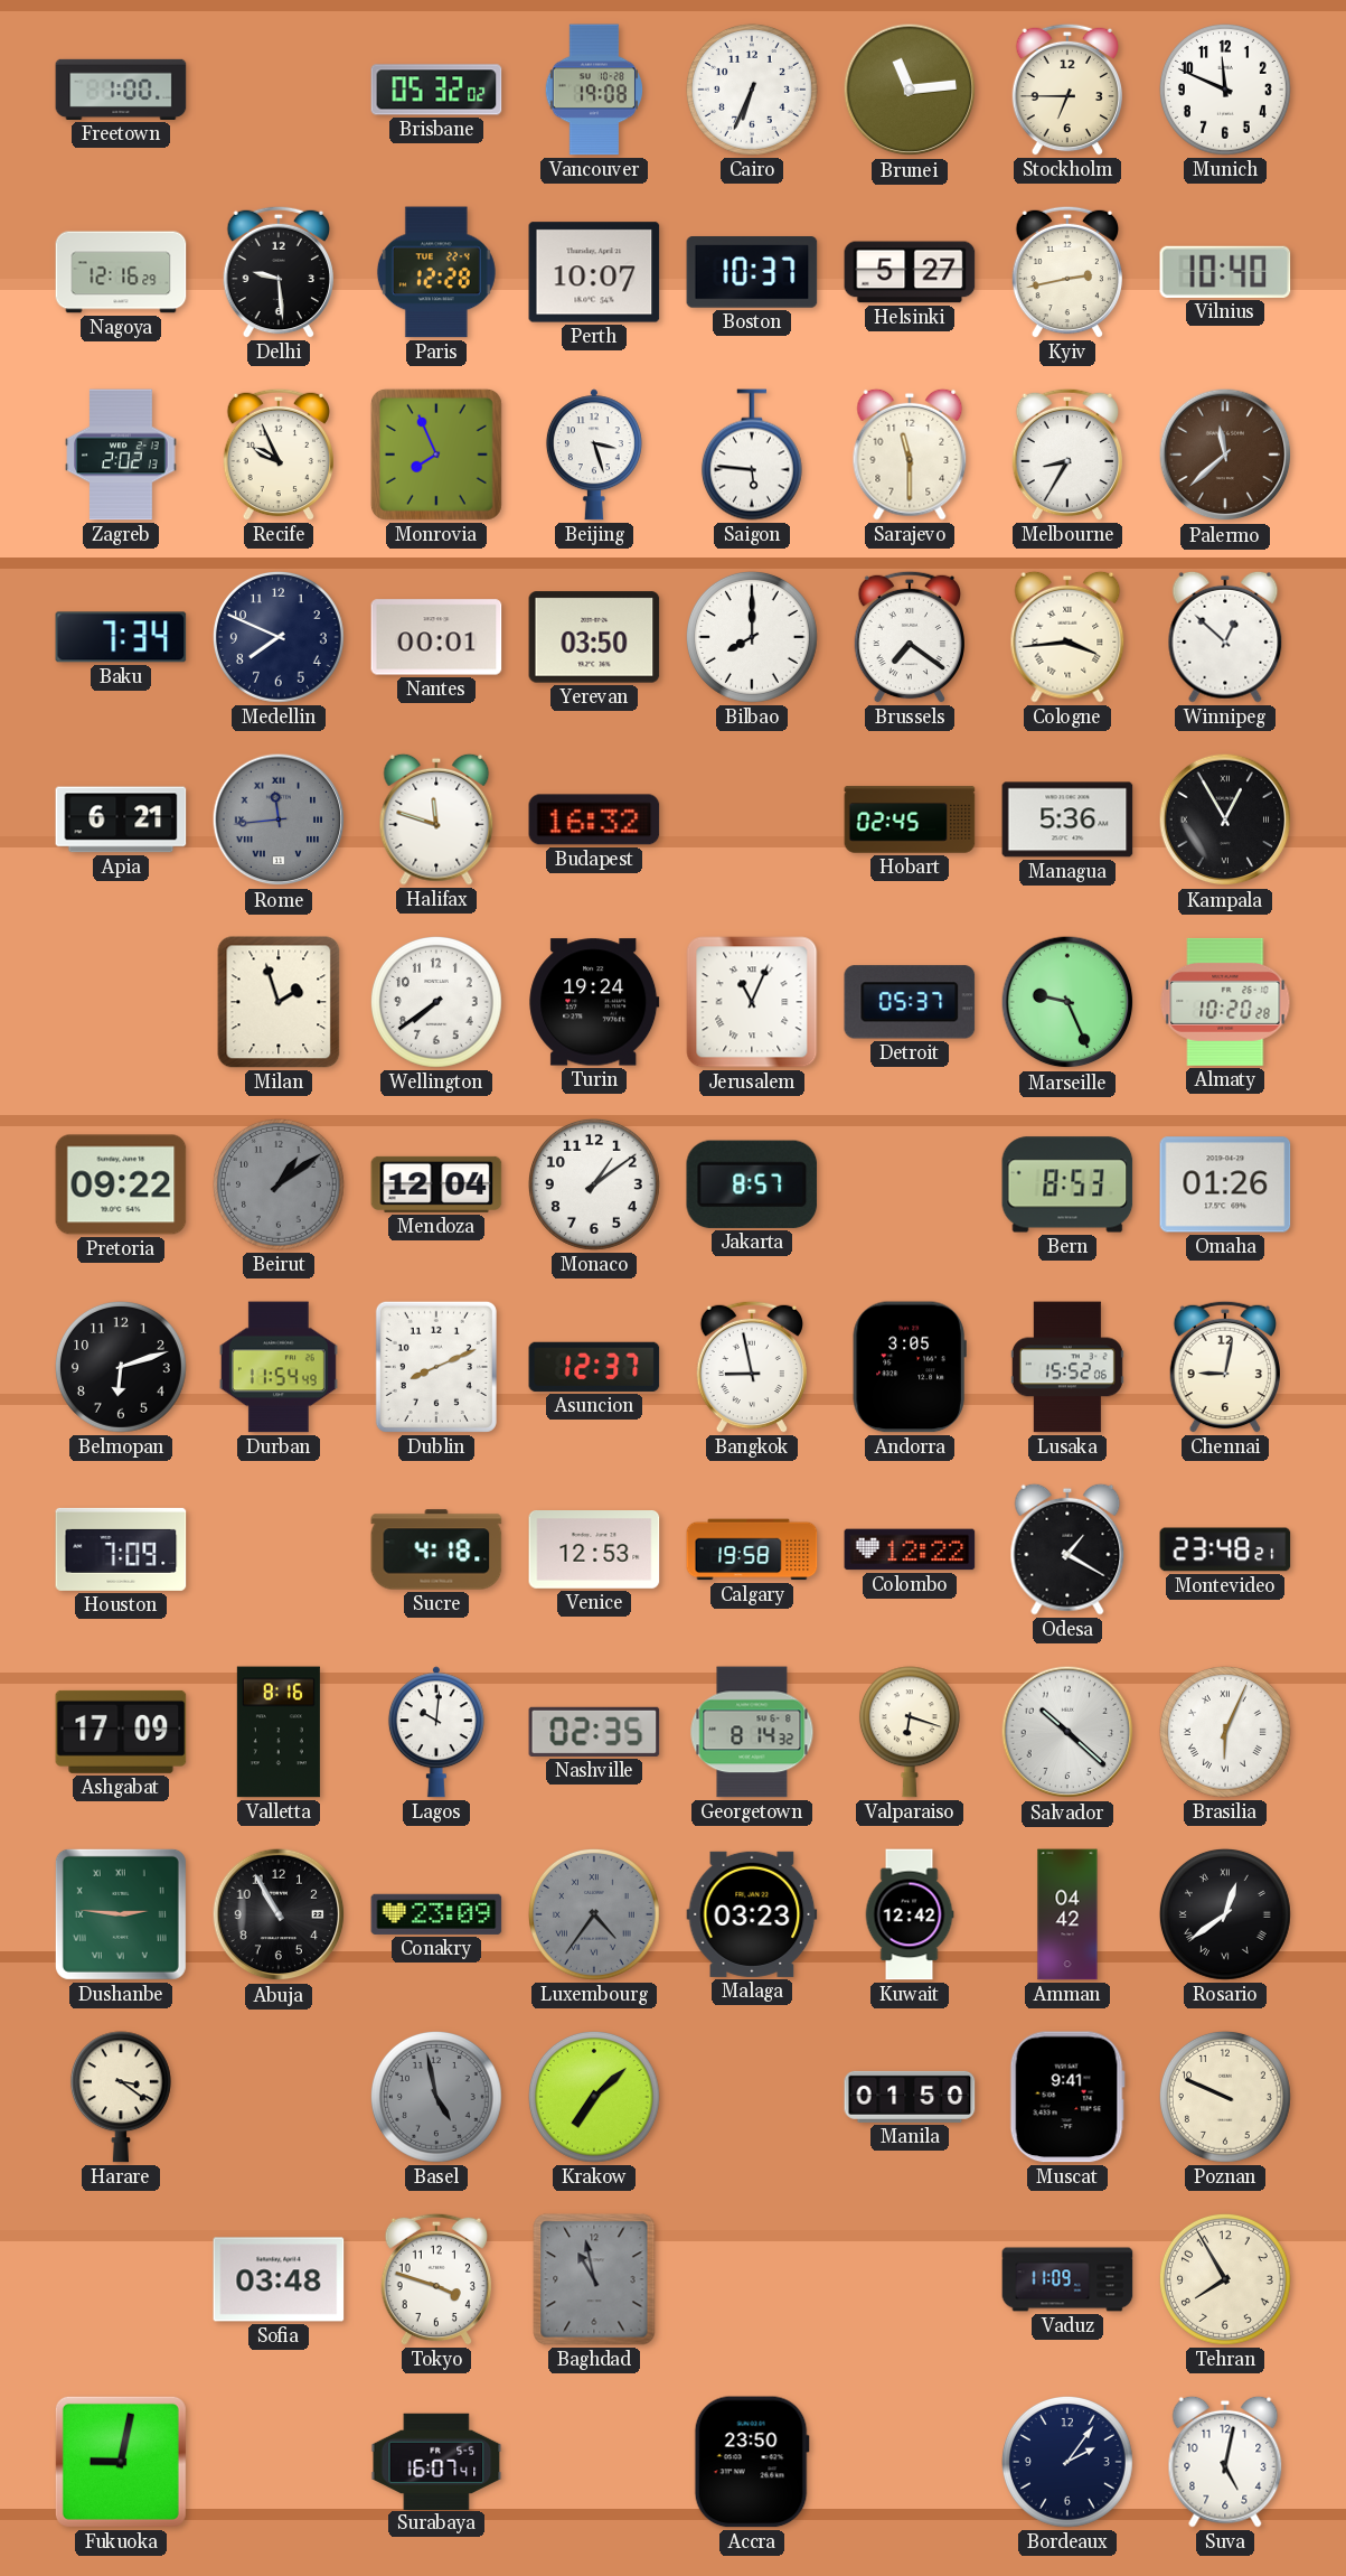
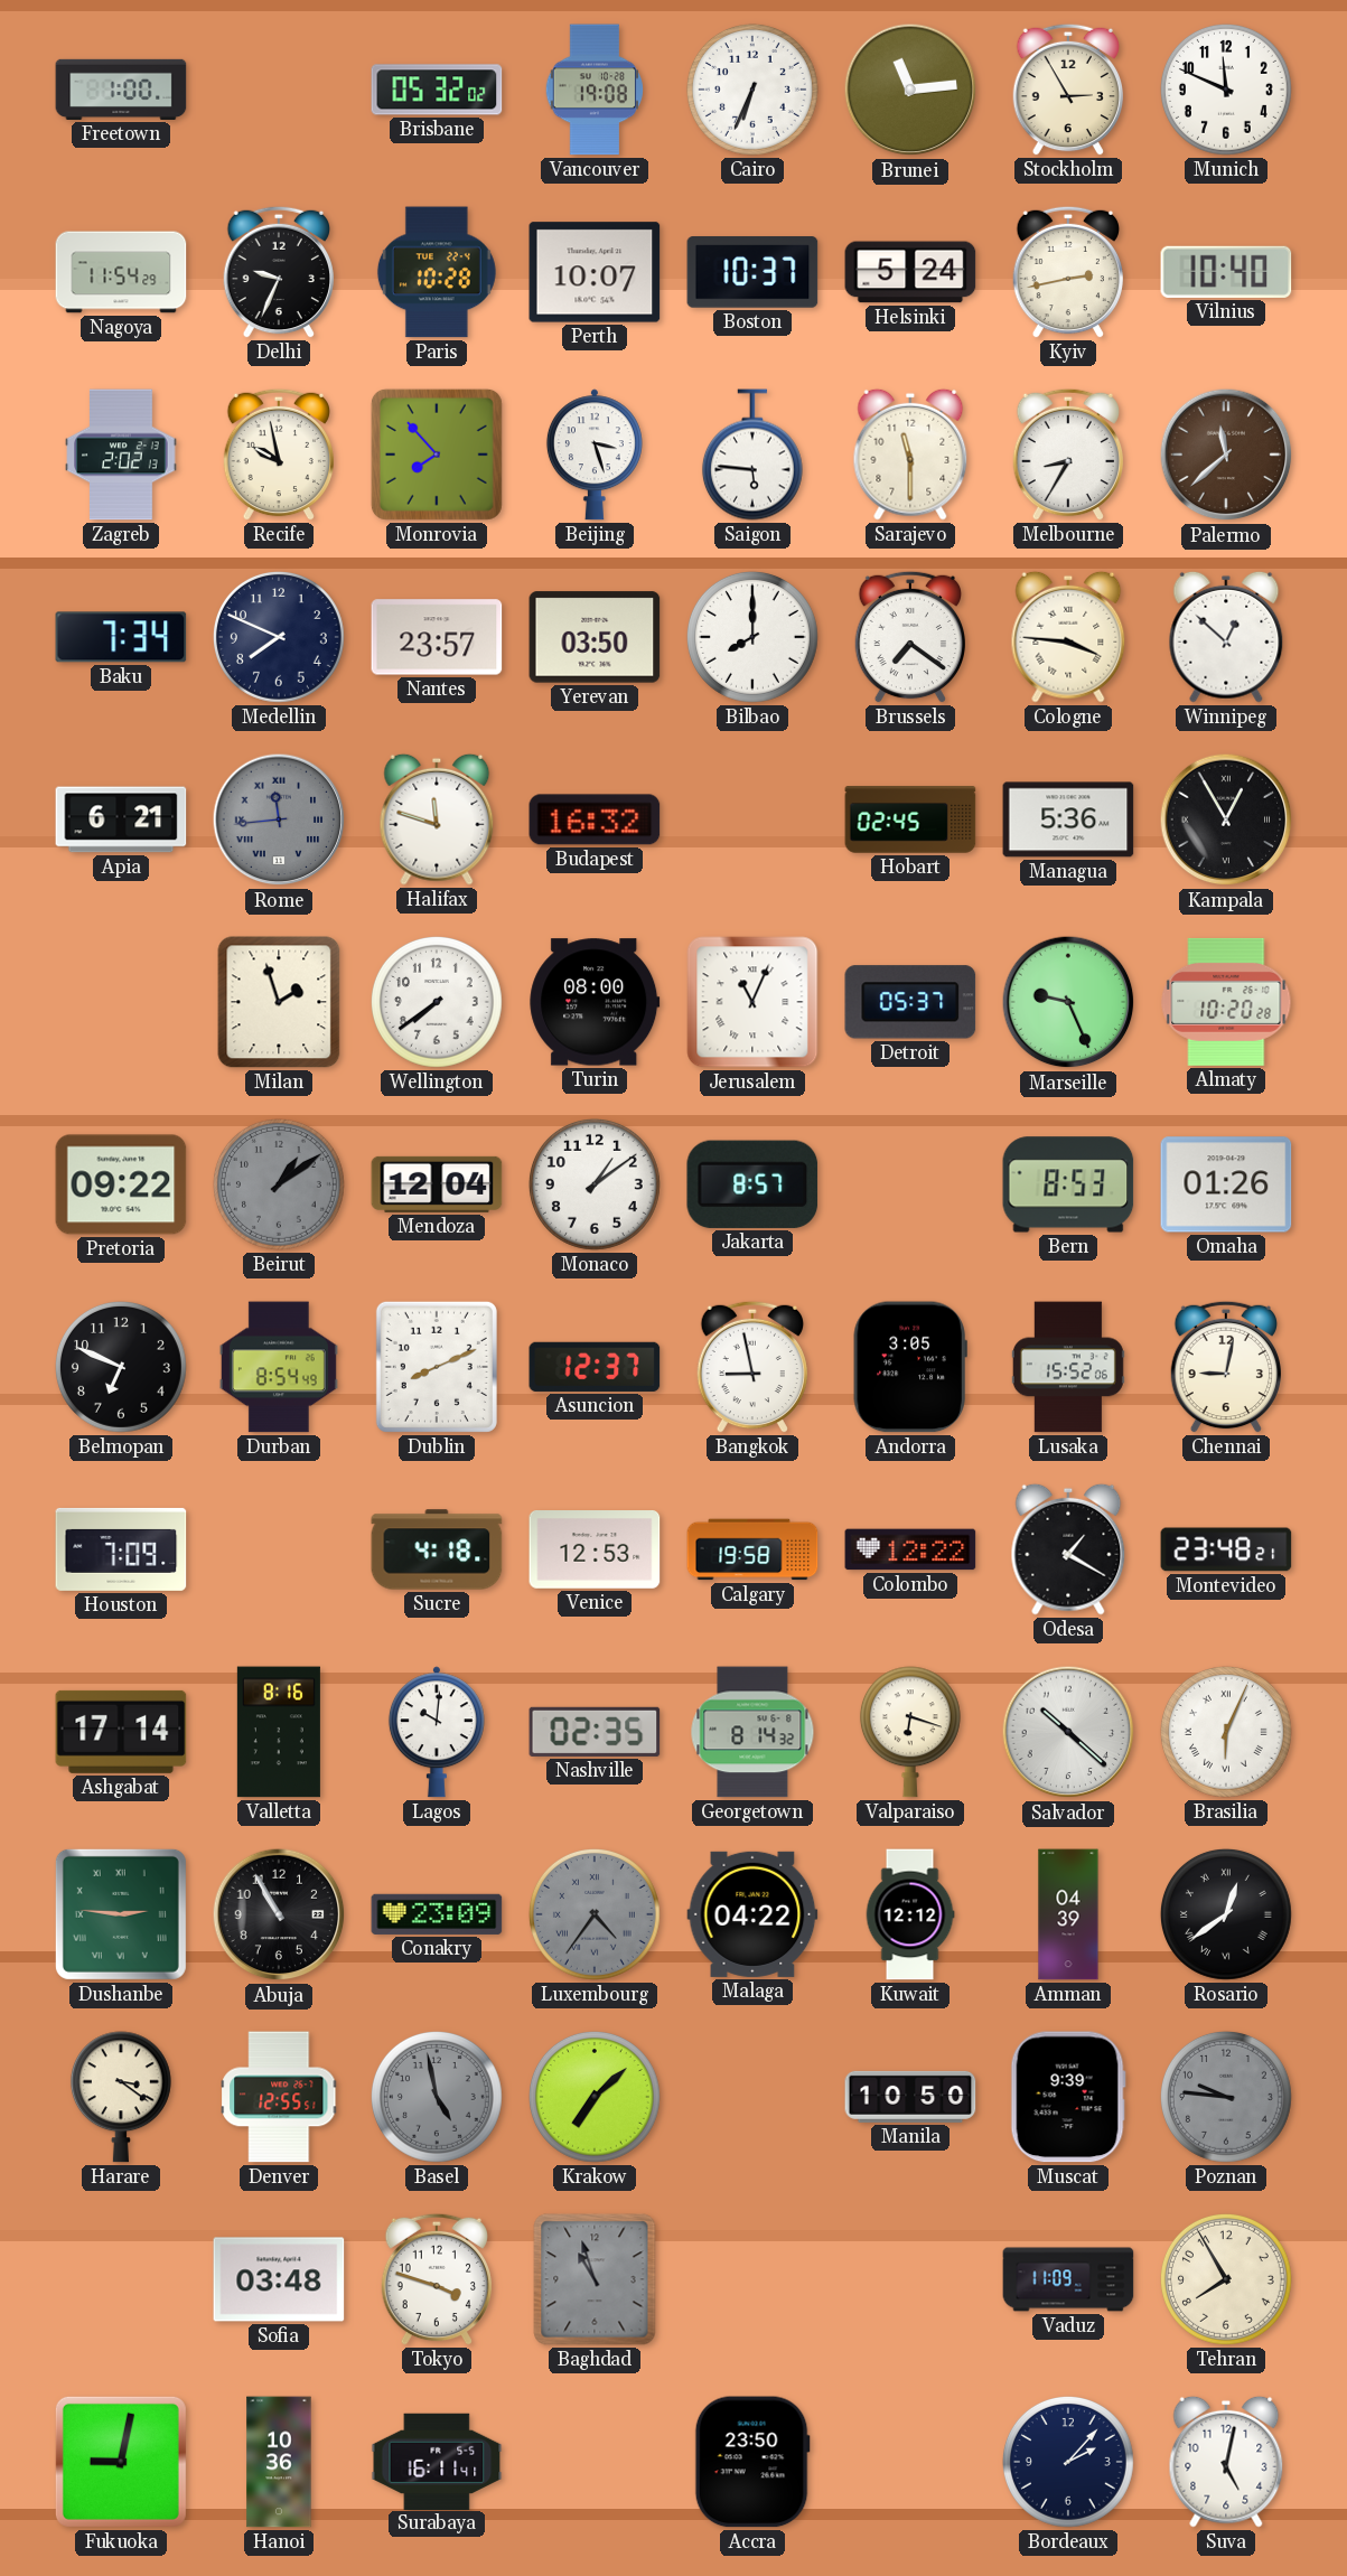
Stockholm: 6:45 -> 2:55 (1067, 90)
Nagoya: 12:16 -> 11:54 (121, 272)
Delhi: 9:29 -> 9:34 (278, 272)
Paris: 12:28 -> 10:28 (437, 272)
Helsinki: 5:27 -> 5:24 (910, 272)
Recife: 9:56 -> 9:58 (278, 455)
Monrovia: 7:56 -> 7:53 (437, 455)
Nantes: 00:01 -> 23:57 (437, 637)
Cologne: 3:44 -> 3:46 (1068, 637)
Turin: 19:24 -> 08:00 (595, 1002)
Belmopan: 6:12 -> 6:49 (121, 1367)
Durban: 11:54 -> 8:54 (279, 1367)
Ashgabat: 17:09 -> 17:14 (121, 1732)
Malaga: 03:23 -> 04:22 (752, 1914)
Kuwait: 12:42 -> 12:12 (910, 1914)
Amman: 04:42 -> 04:39 (1068, 1914)
Denver: none -> 12:55 (279, 2097)
Manila: 01:50 -> 10:50 (910, 2097)
Muscat: 9:41 -> 9:39 (1068, 2097)
Poznan: 9:49 -> 9:46 (1226, 2097)
Poznan dial: cream -> grey (1226, 2097)
Baghdad: 10:58 -> 10:57 (595, 2279)
Hanoi: none -> 10:36 (279, 2462)
Surabaya: 16:07 -> 16:11 (437, 2461)
Bordeaux: 2:06 -> 2:07 (1068, 2462)
